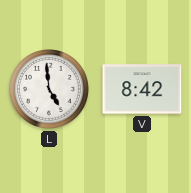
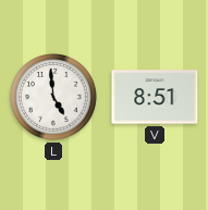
V: 8:42 -> 8:51 (155, 97)
